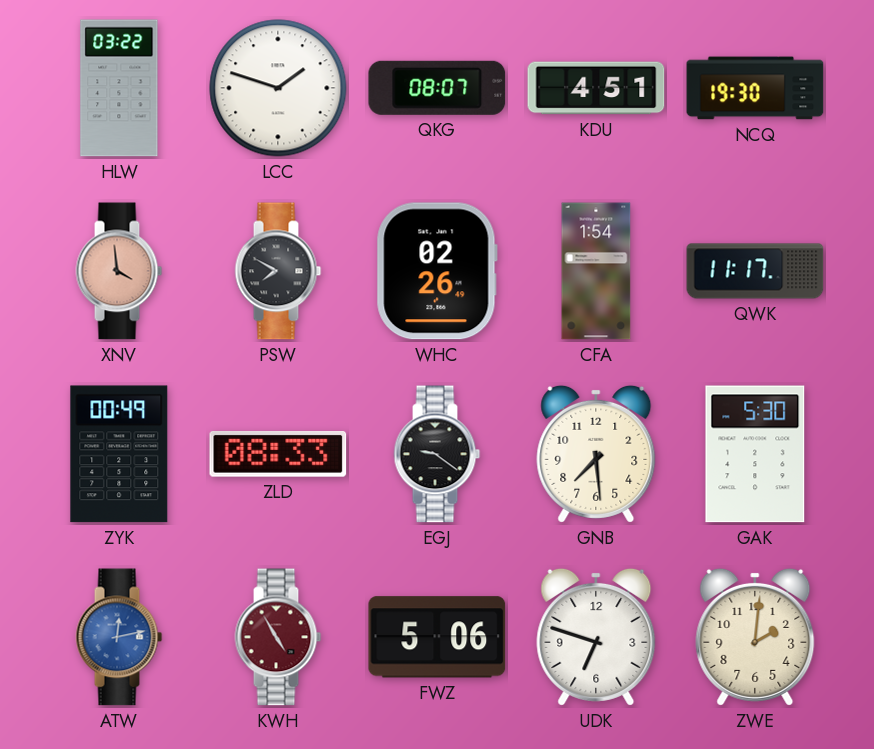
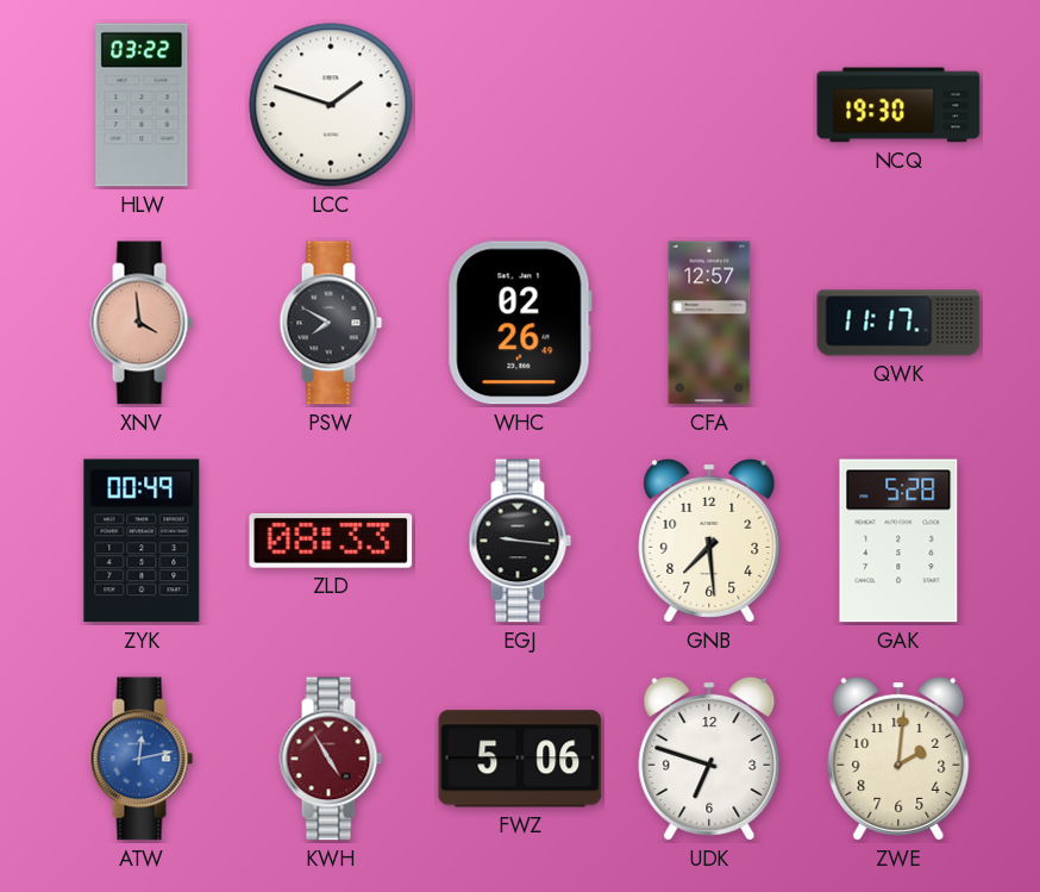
QKG: 08:07 -> none (437, 88)
KDU: 4:51 -> none (596, 88)
CFA: 1:54 -> 12:57 (709, 323)
EGJ: 9:21 -> 9:16 (520, 541)
GAK: 5:30 -> 5:28 (898, 541)
